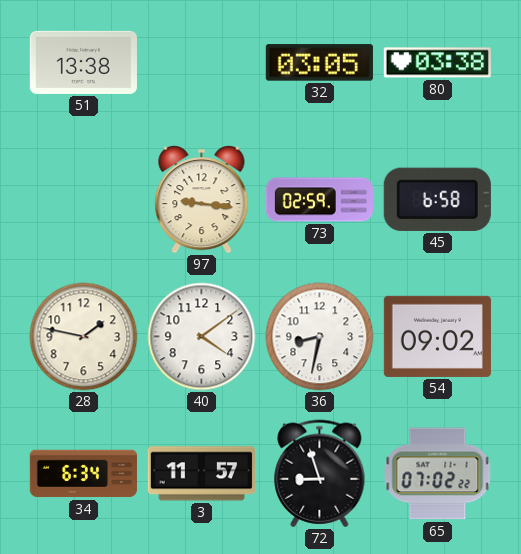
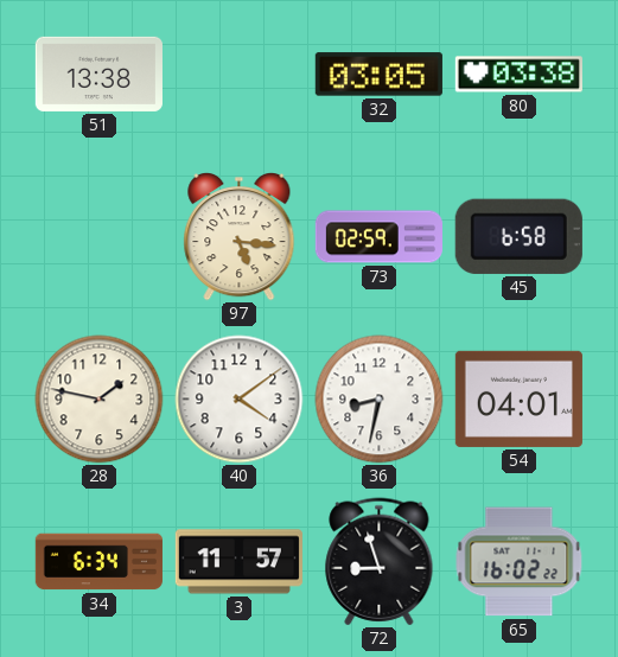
97: 9:16 -> 5:16 (240, 237)
54: 09:02 -> 04:01 (518, 398)
65: 07:02 -> 16:02 (520, 562)
